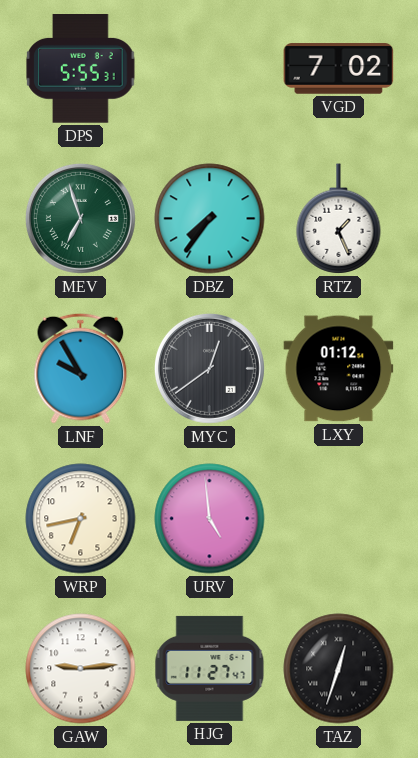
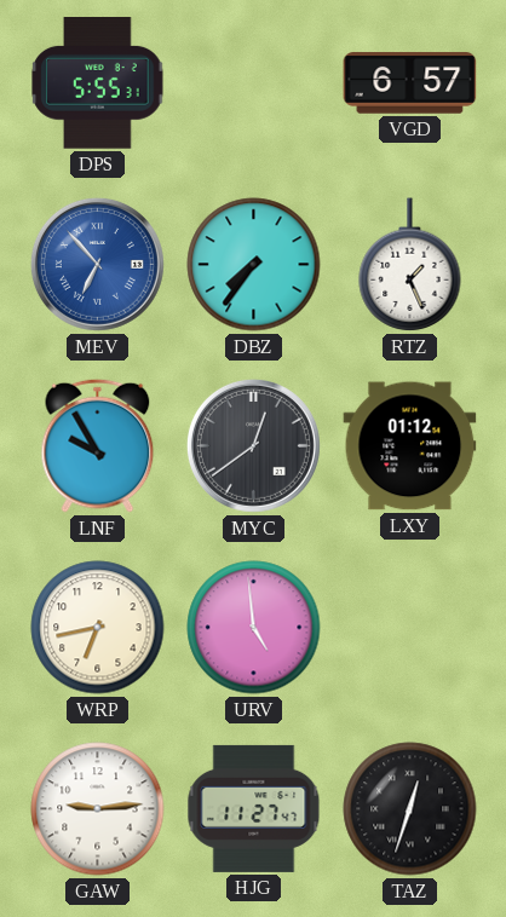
VGD: 7:02 -> 6:57 (410, 83)
MEV: 6:57 -> 6:53 (97, 264)
MEV dial: green -> blue (97, 264)
